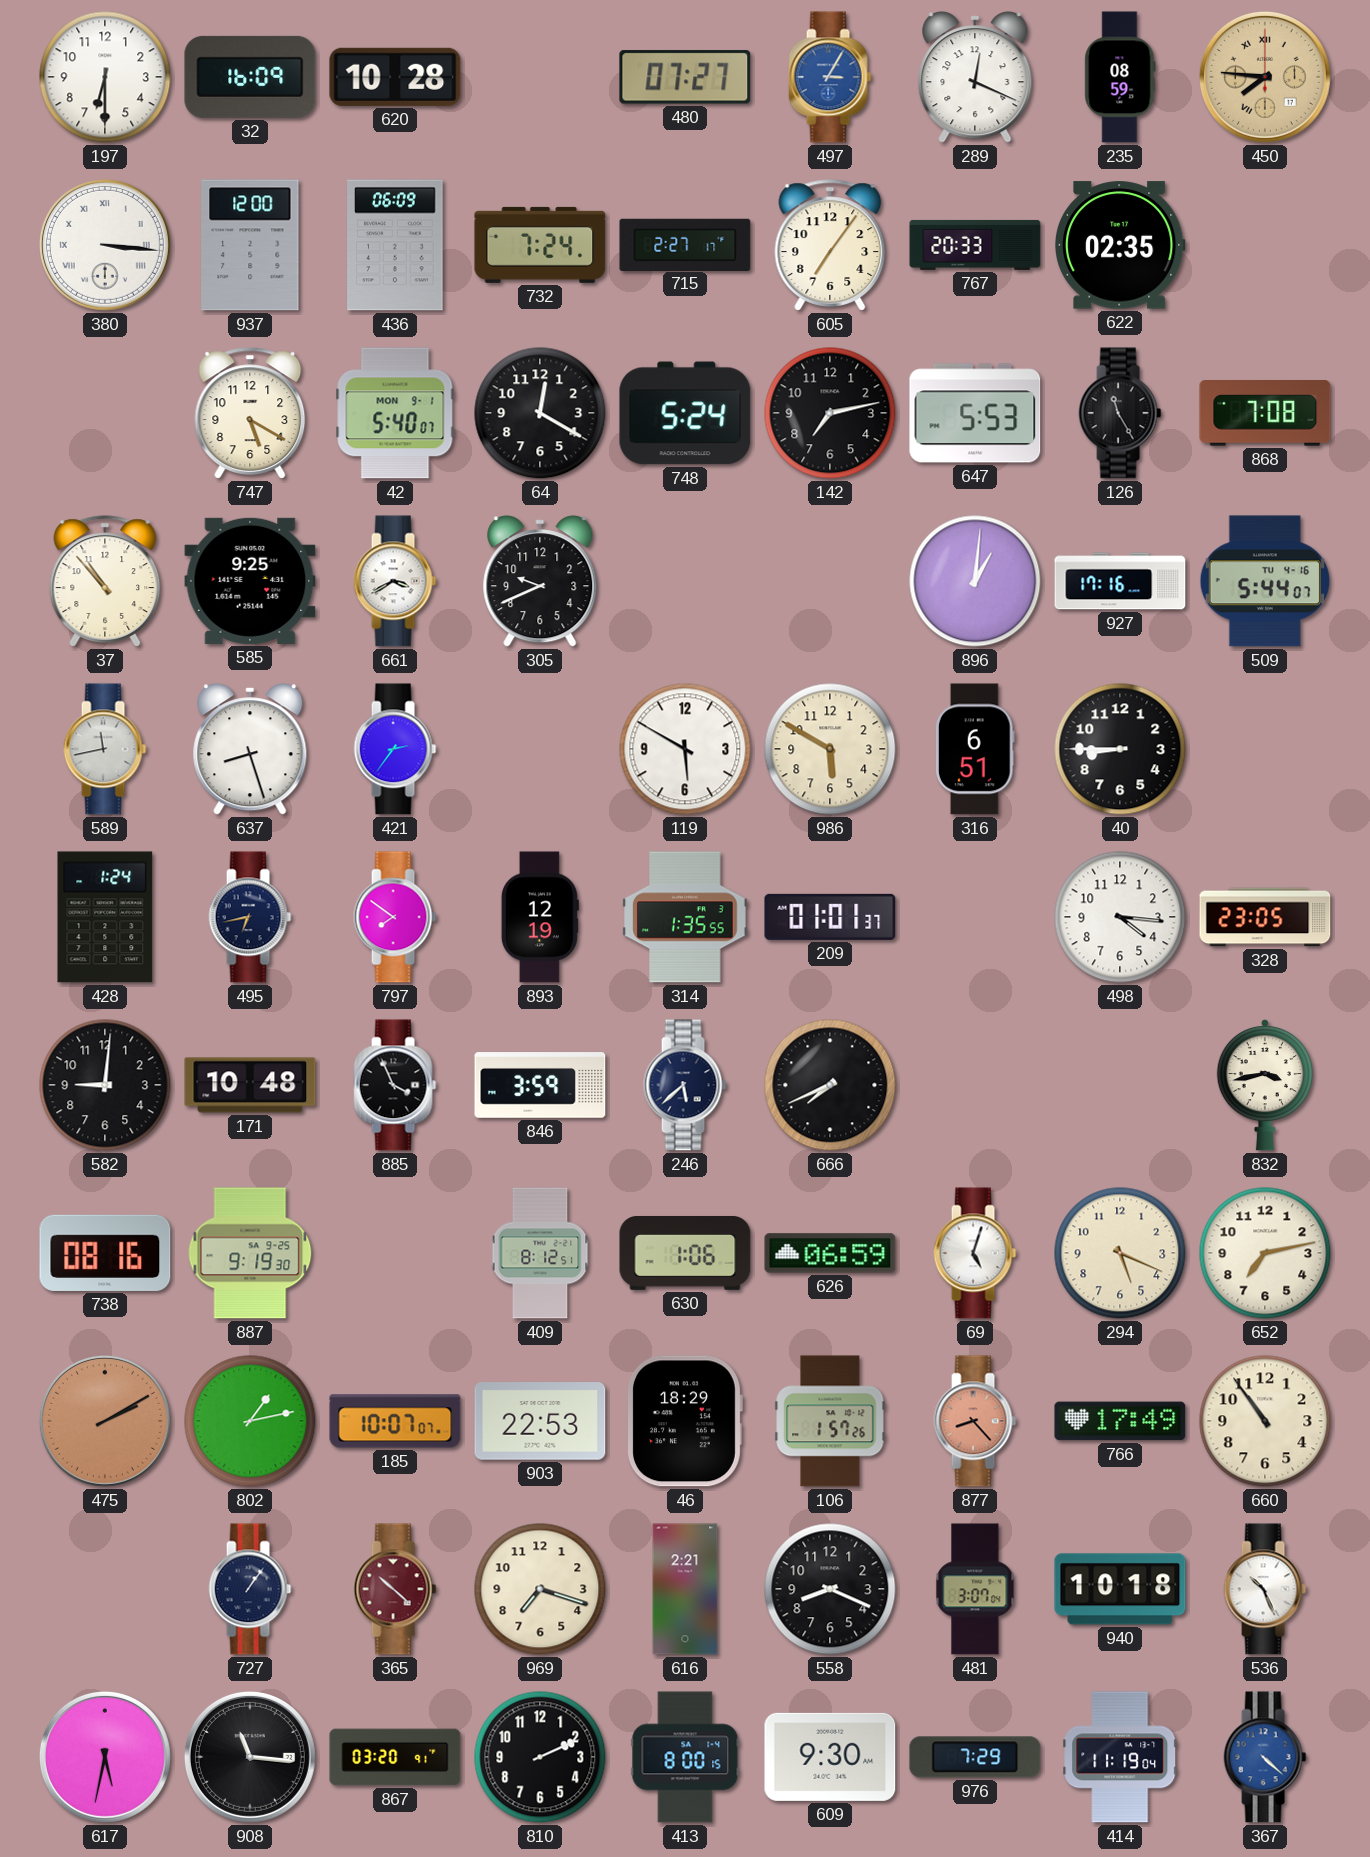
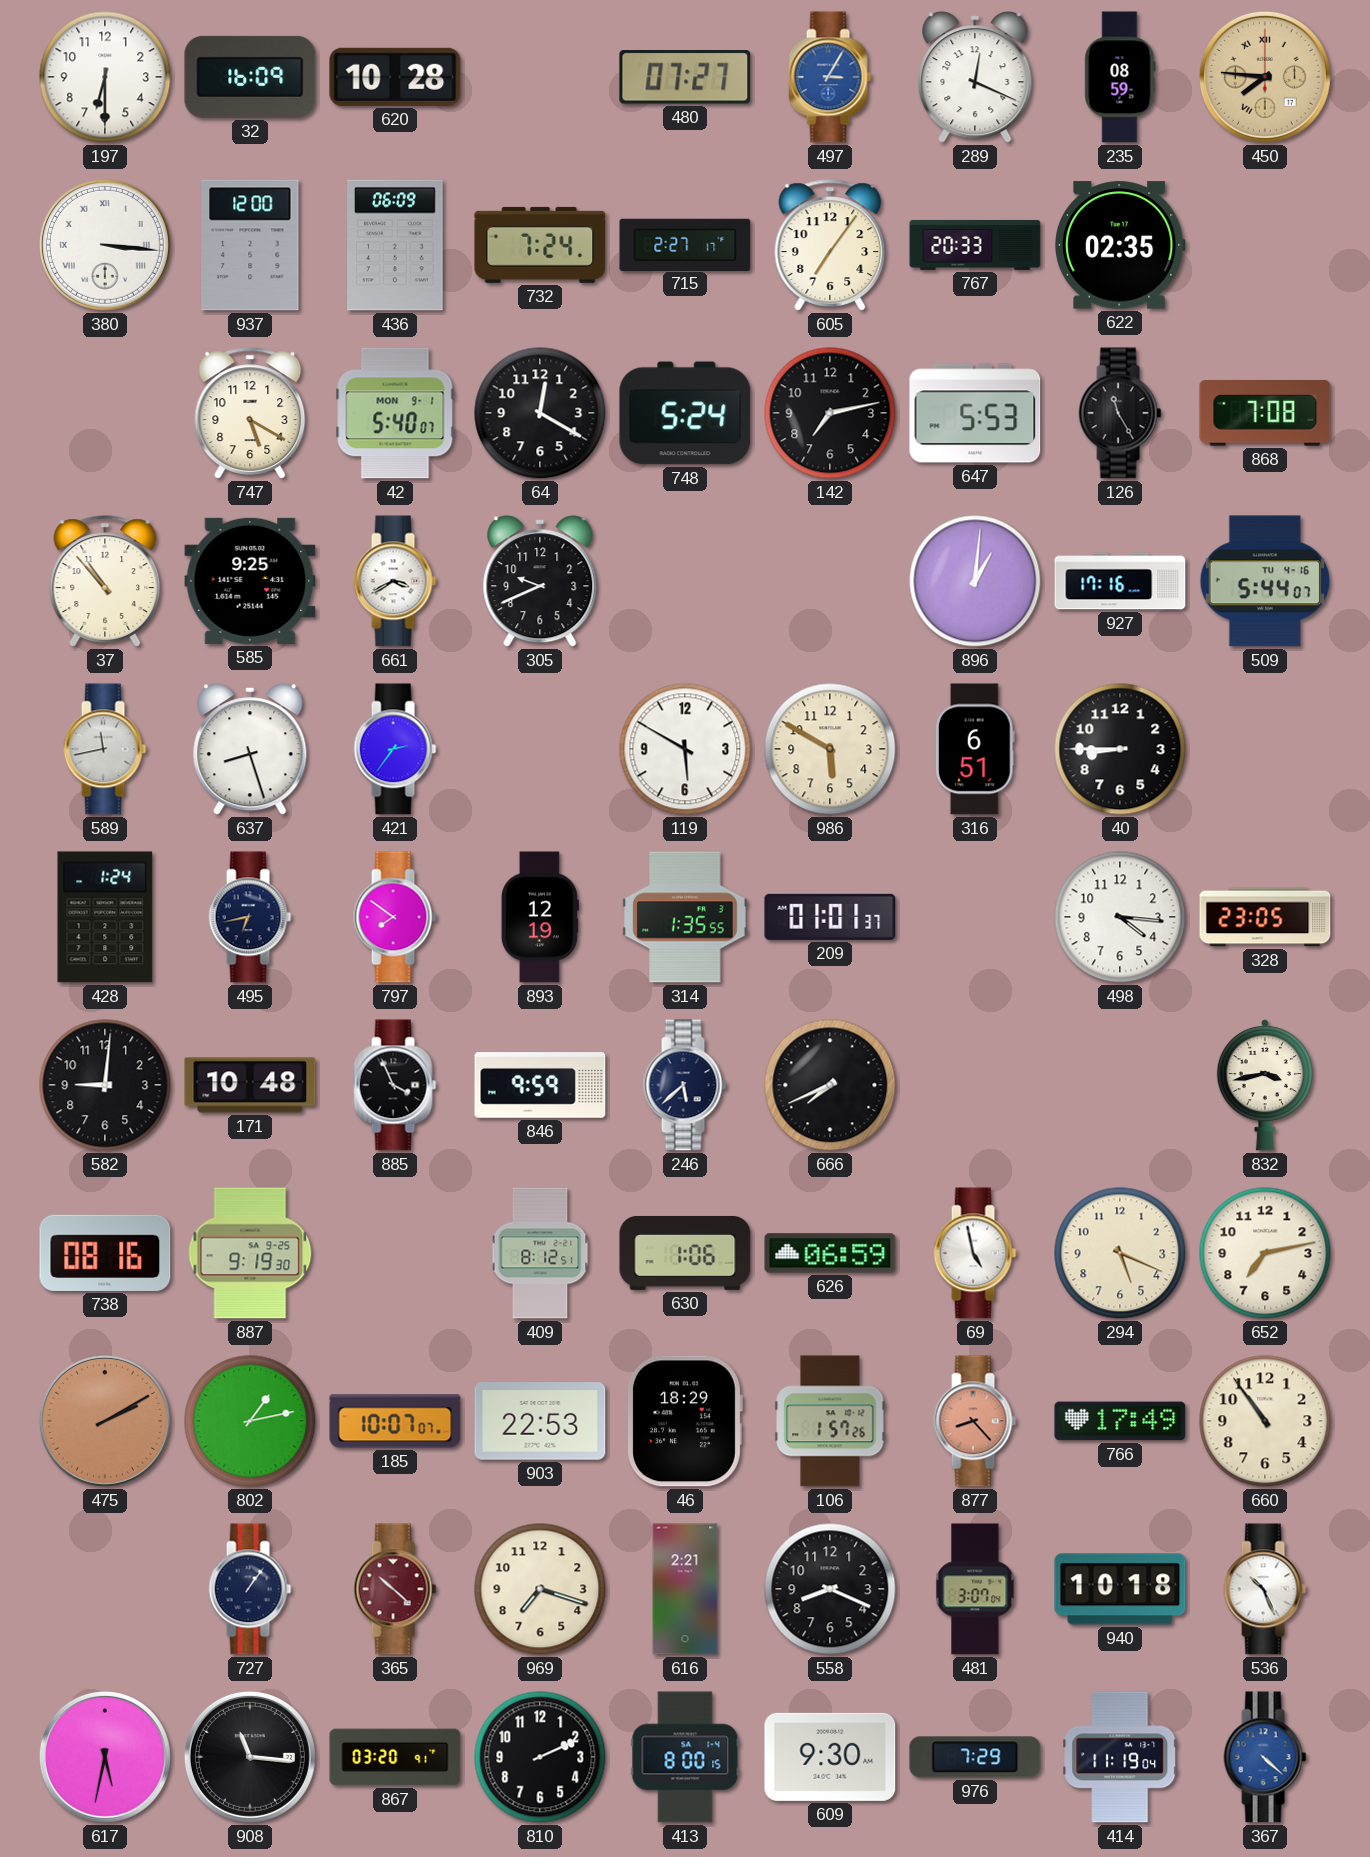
846: 3:59 -> 9:59 (540, 1085)
69: 5:03 -> 4:58 (975, 1253)
